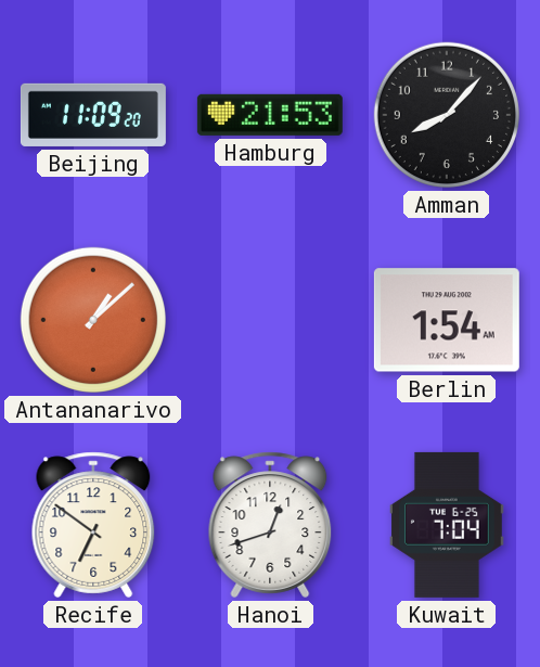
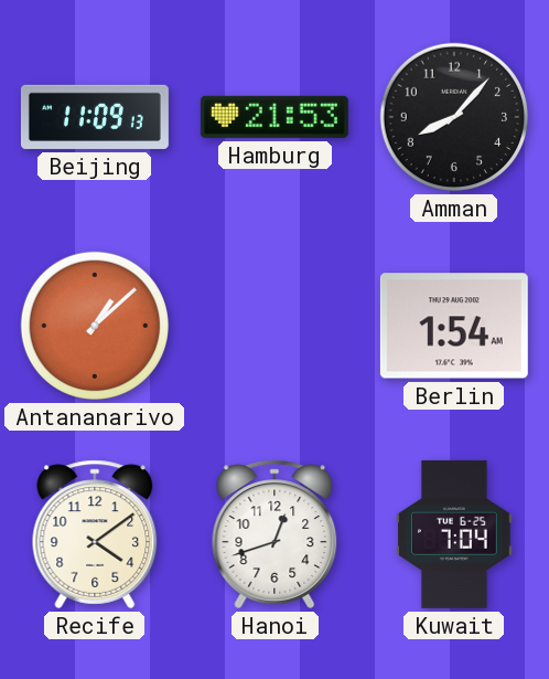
Beijing: 11:09:20 -> 11:09:13 (95, 117)
Recife: 6:51 -> 4:09 (95, 534)
